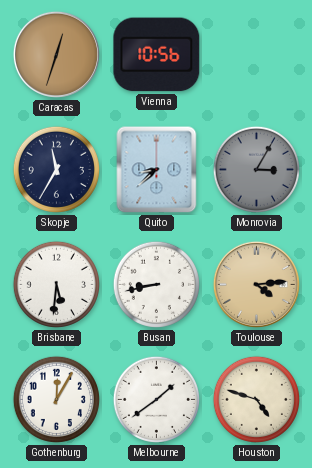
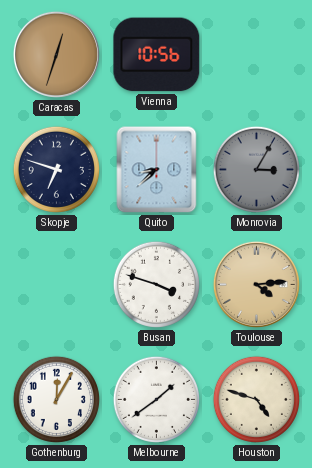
Skopje: 11:35 -> 6:48 (56, 169)
Brisbane: 5:31 -> none (56, 284)
Busan: 8:43 -> 3:48 (156, 284)
